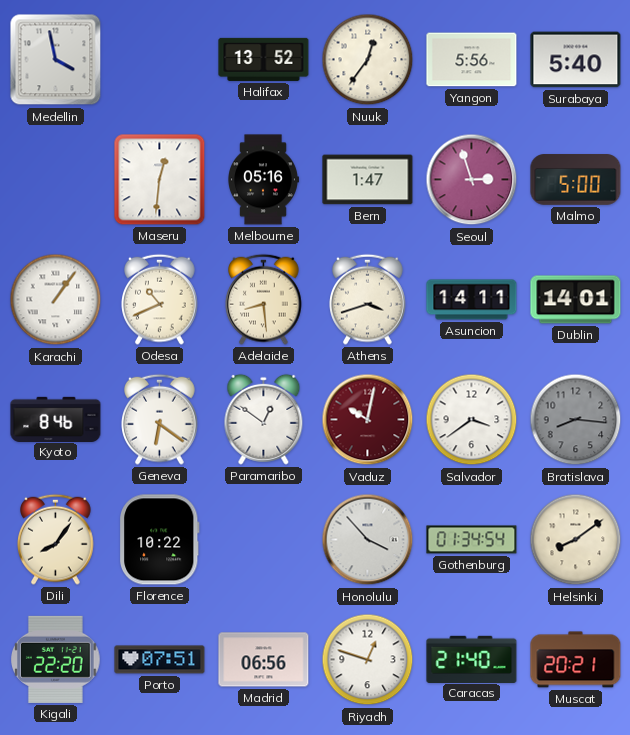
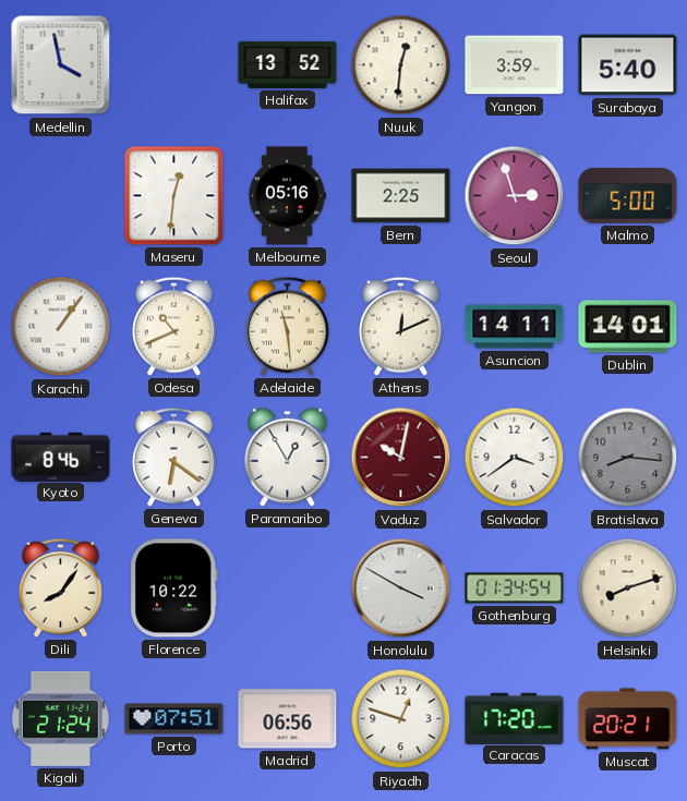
Nuuk: 12:36 -> 12:31 (401, 65)
Yangon: 5:56 -> 3:59 (515, 65)
Bern: 1:47 -> 2:25 (401, 196)
Adelaide: 8:29 -> 11:29 (288, 326)
Athens: 3:42 -> 12:11 (401, 326)
Paramaribo: 12:51 -> 12:55 (288, 457)
Honolulu: 3:53 -> 3:50 (401, 588)
Helsinki: 8:09 -> 8:12 (628, 588)
Kigali: 22:20 -> 21:24 (61, 718)
Caracas: 21:40 -> 17:20 (515, 718)
